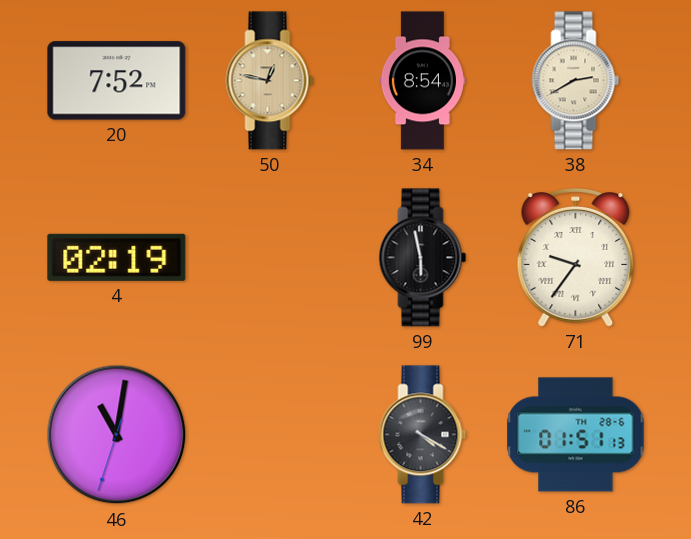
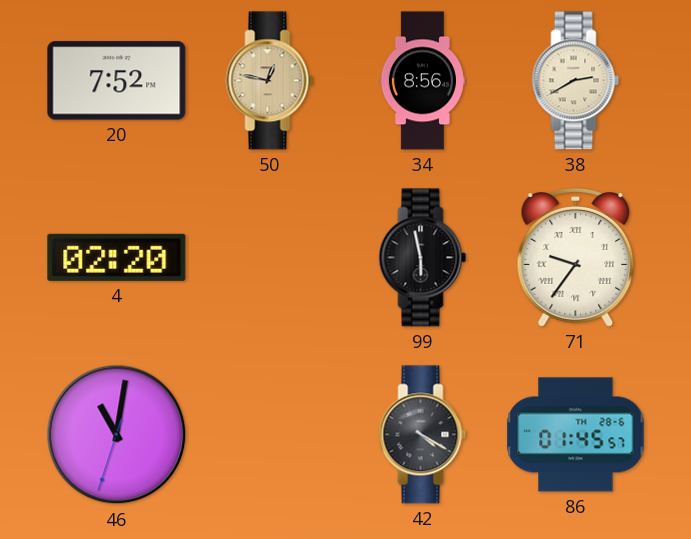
34: 8:54 -> 8:56 (422, 81)
4: 02:19 -> 02:20 (117, 257)
86: 01:51 -> 01:45 (576, 435)
